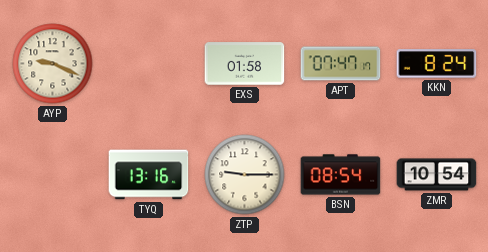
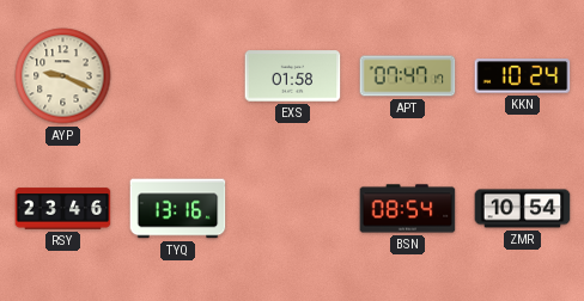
KKN: 8:24 -> 10:24 (523, 76)
RSY: none -> 23:46 (63, 209)
ZTP: 9:15 -> none (245, 175)
